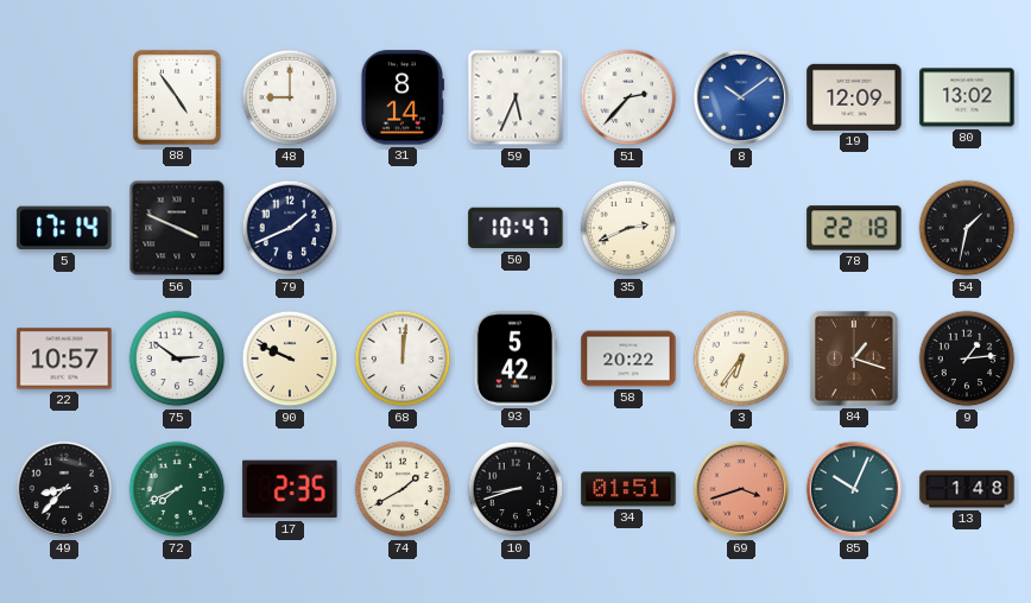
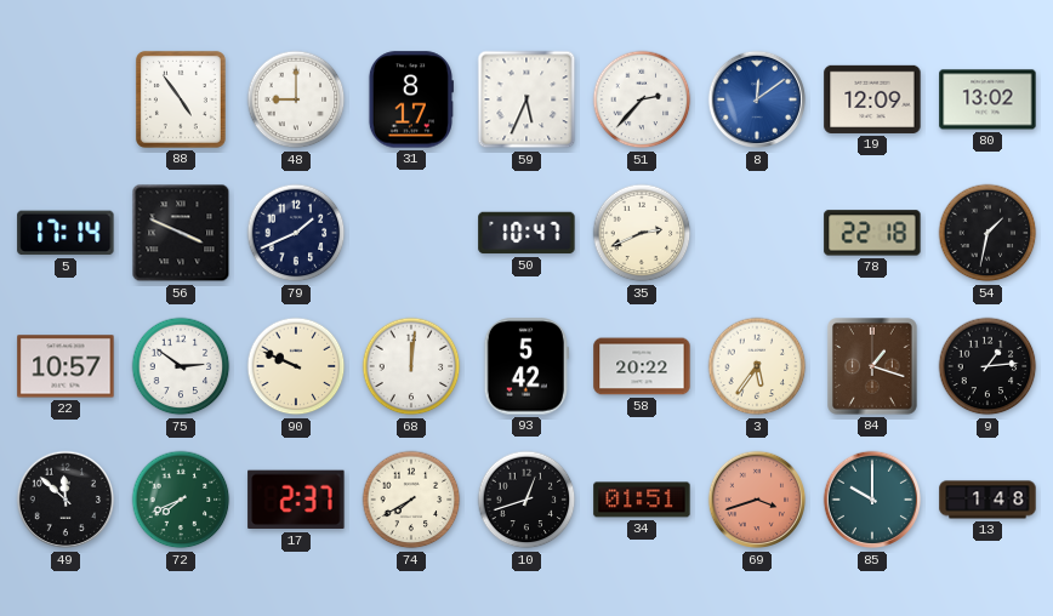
31: 8:14 -> 8:17 (410, 99)
8: 10:09 -> 12:09 (757, 99)
3: 6:36 -> 5:36 (757, 366)
49: 8:37 -> 11:52 (66, 500)
17: 2:35 -> 2:37 (296, 500)
74: 1:40 -> 7:40 (411, 500)
10: 8:42 -> 12:42 (526, 500)
85: 10:04 -> 10:00 (872, 500)
